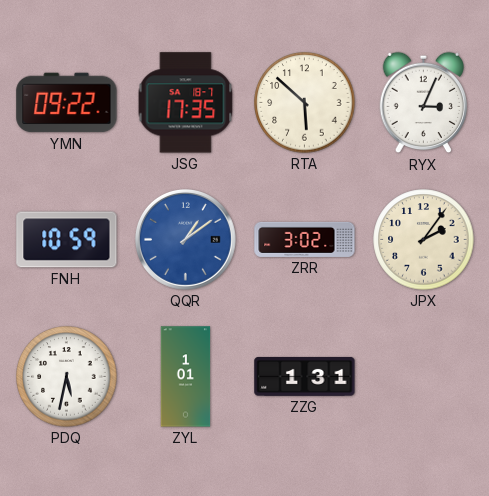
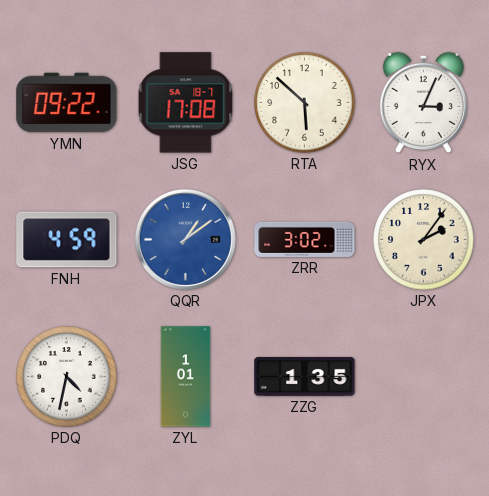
JSG: 17:35 -> 17:08 (186, 103)
FNH: 10:59 -> 4:59 (67, 240)
PDQ: 5:32 -> 4:32 (67, 377)
ZZG: 1:31 -> 1:35 (305, 376)
